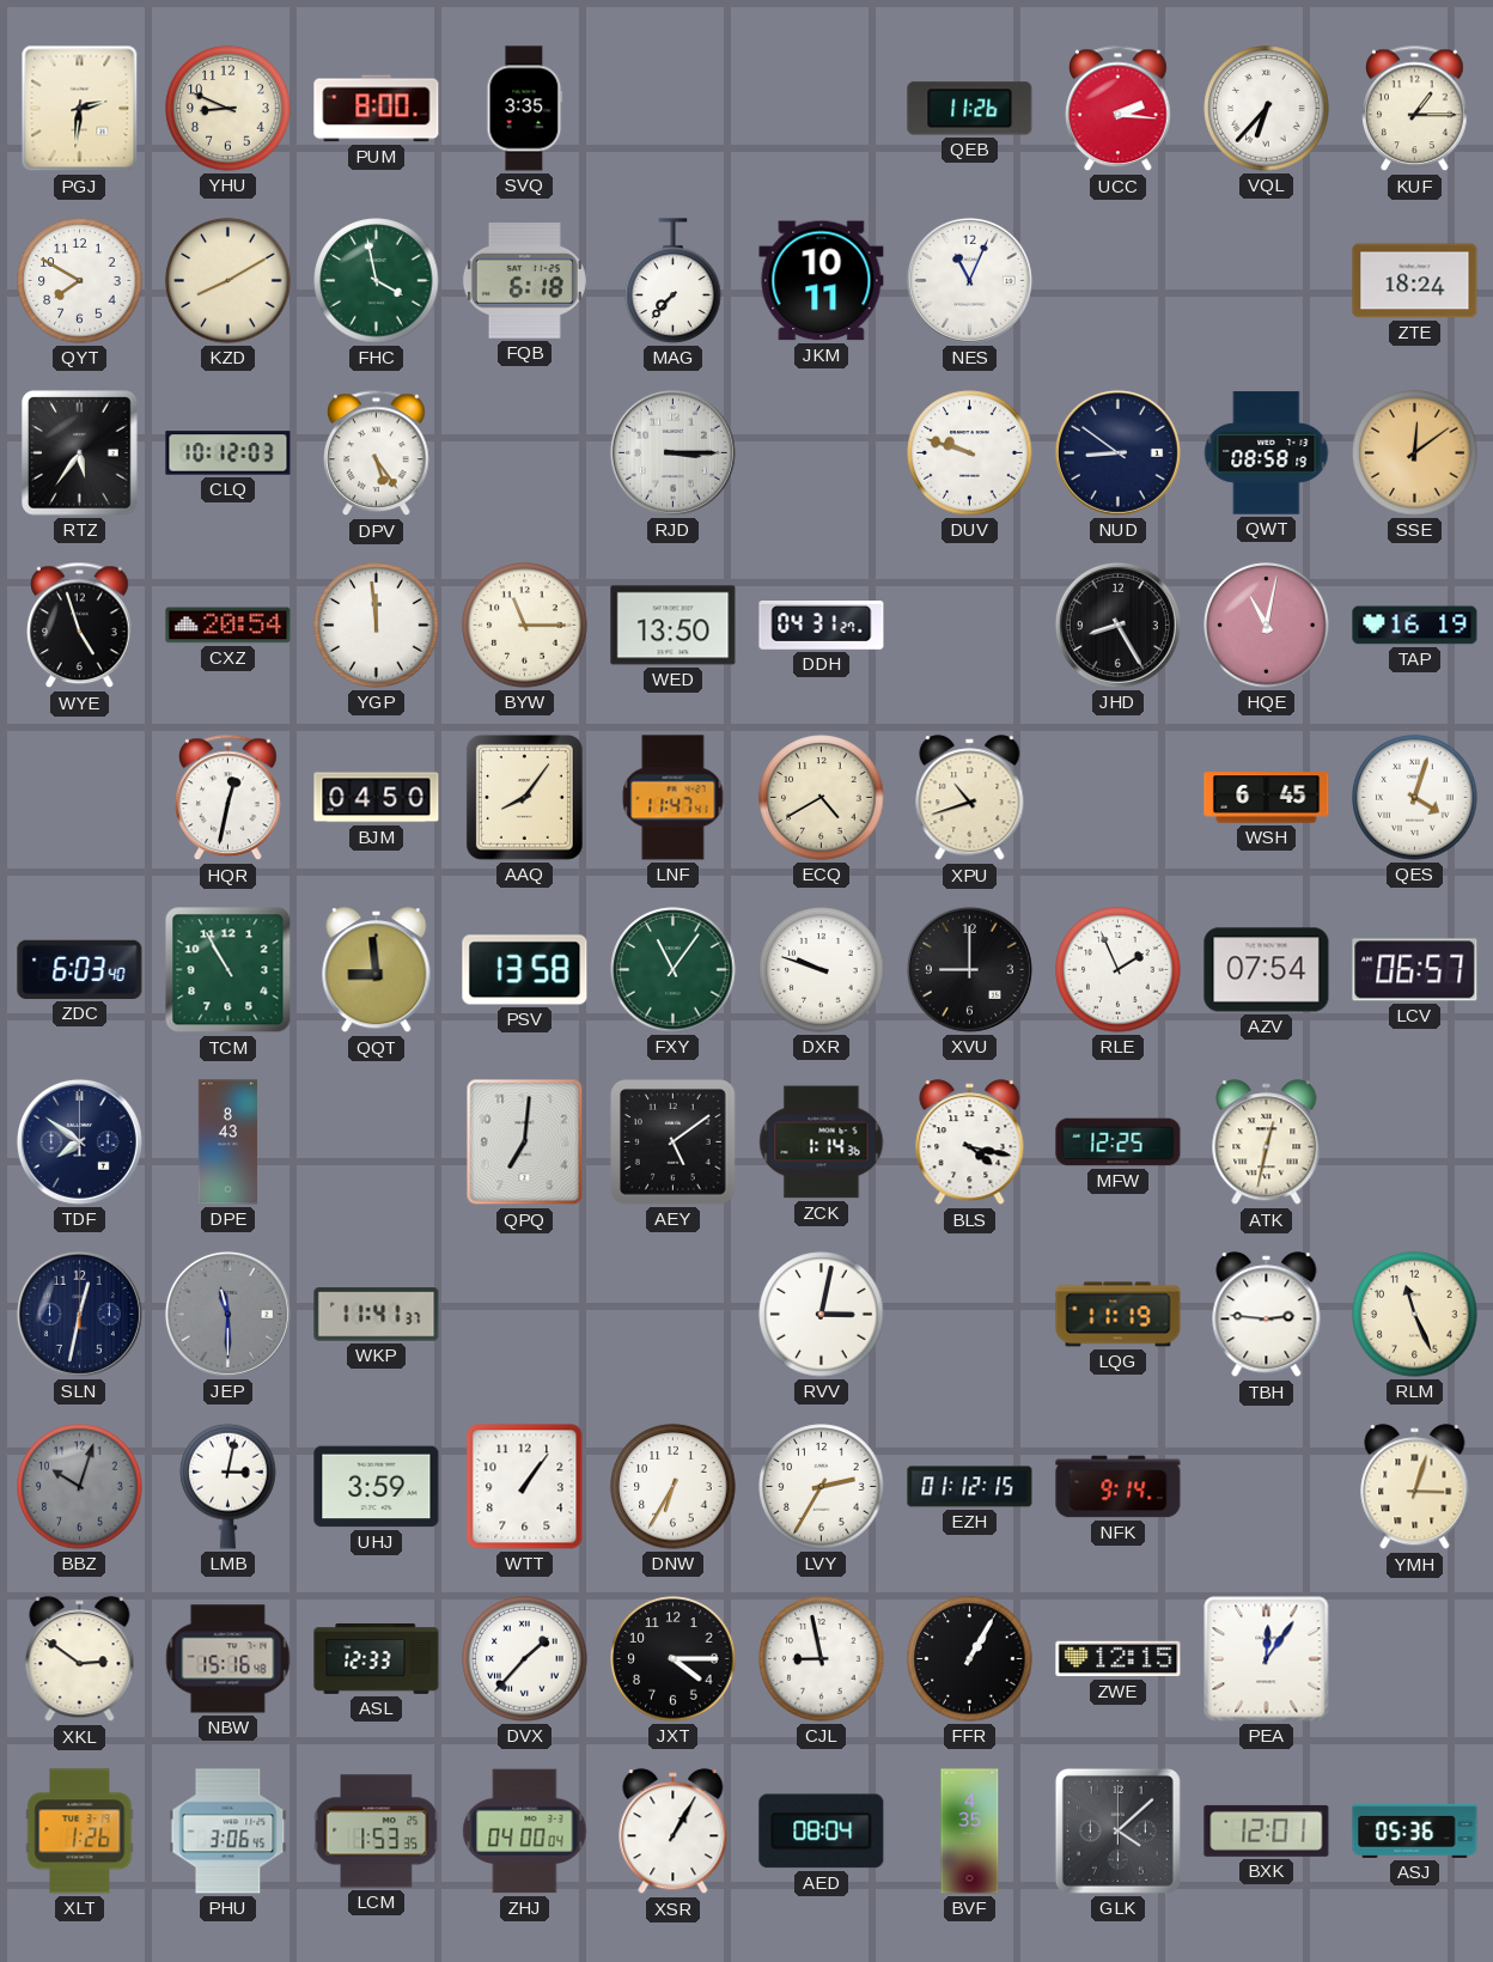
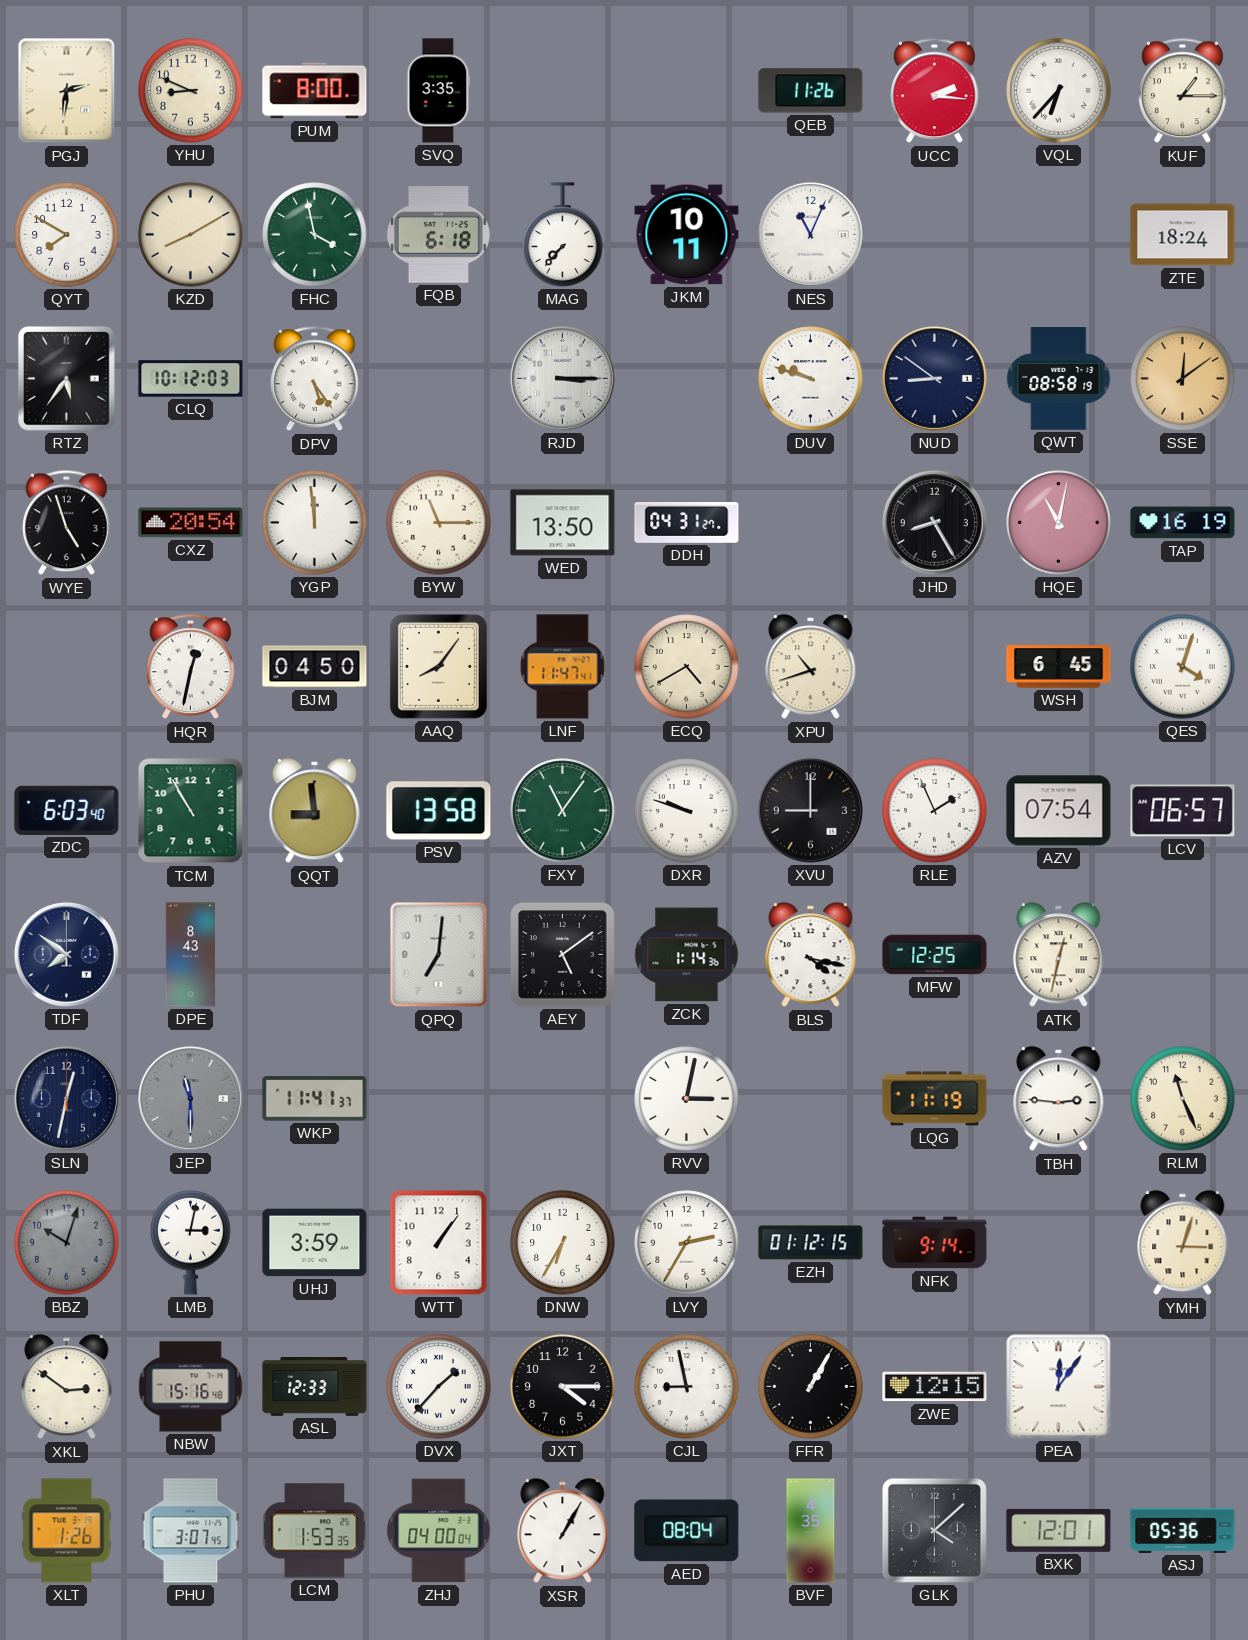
PHU: 3:06 -> 3:07 (191, 1531)
